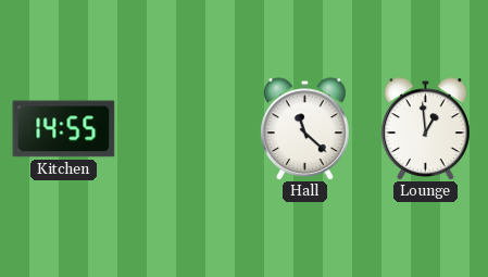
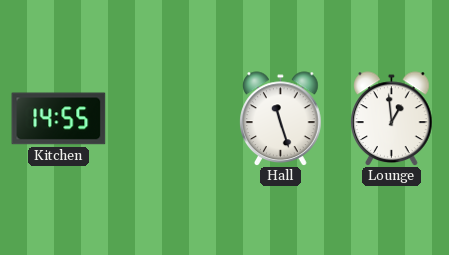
Hall: 11:22 -> 11:27 (281, 118)
